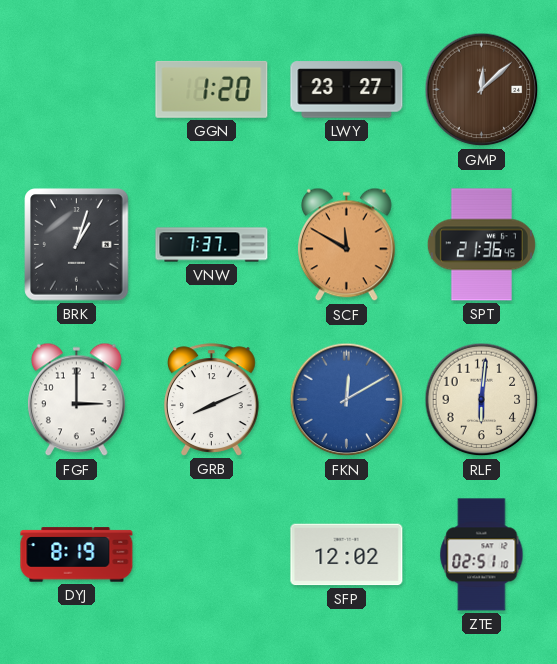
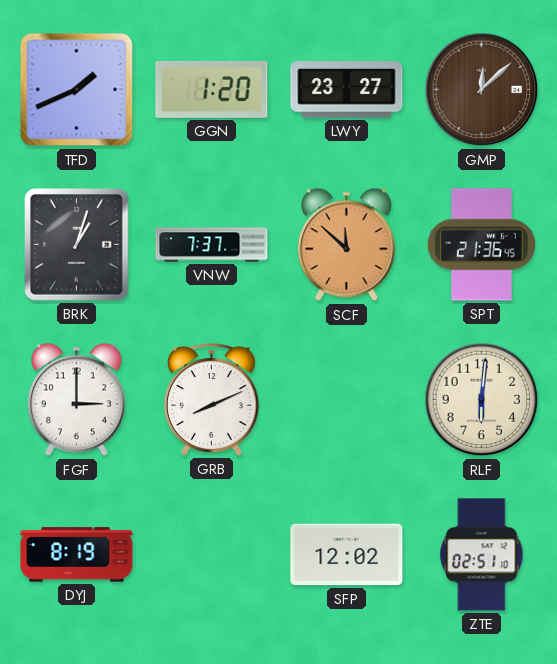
TFD: none -> 1:41 (77, 90)
SCF: 11:50 -> 11:52 (346, 245)
FKN: 12:10 -> none (347, 400)
